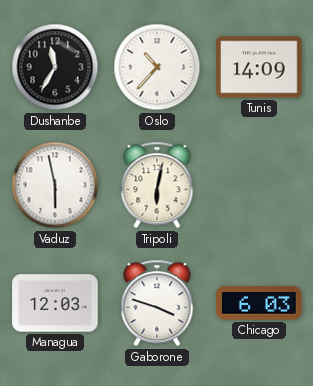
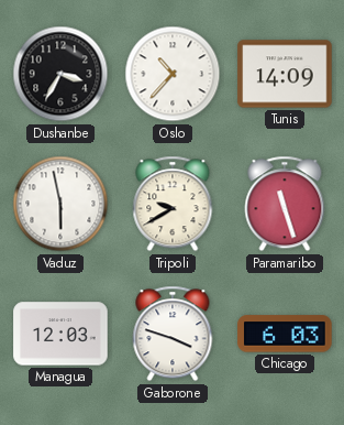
Dushanbe: 11:35 -> 3:35 (60, 74)
Tripoli: 6:02 -> 9:40 (173, 204)
Paramaribo: none -> 11:27 (285, 204)
